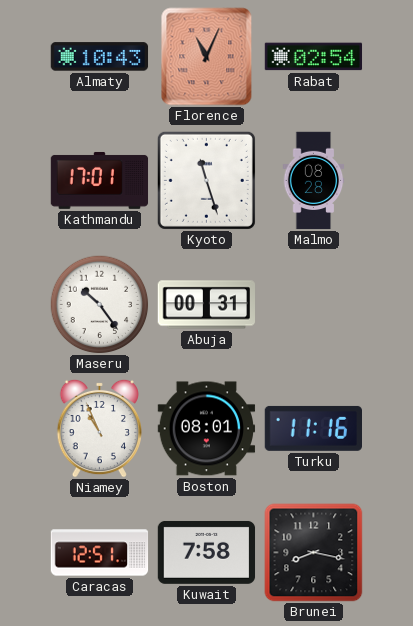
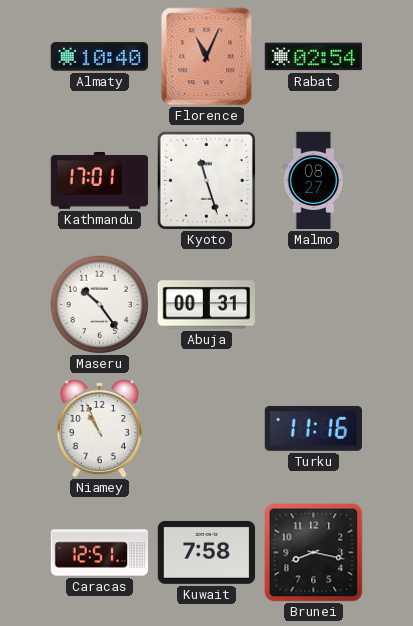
Almaty: 10:43 -> 10:40 (100, 57)
Malmo: 08:28 -> 08:27 (314, 181)
Boston: 08:01 -> none (207, 429)
